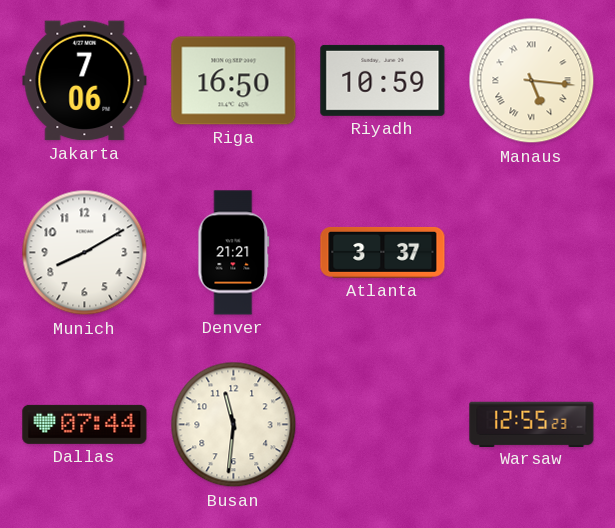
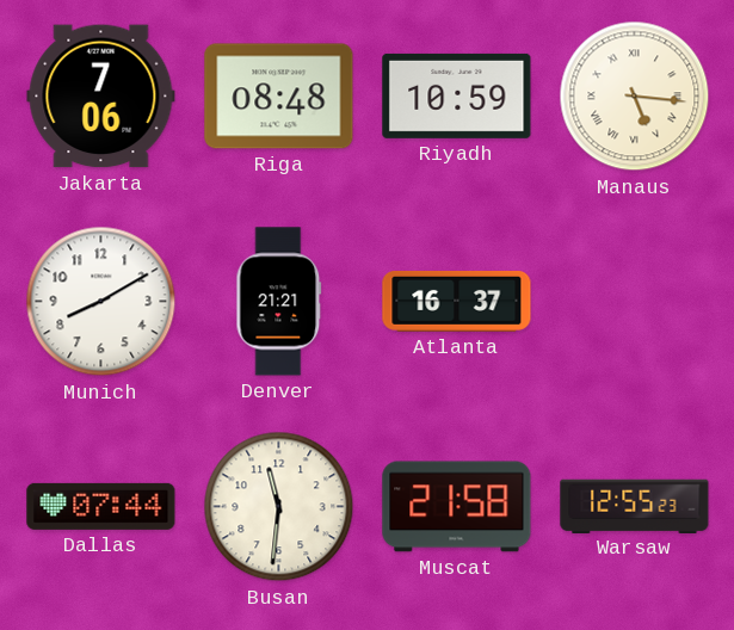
Riga: 16:50 -> 08:48 (279, 97)
Atlanta: 3:37 -> 16:37 (457, 301)
Muscat: none -> 21:58 (457, 507)
